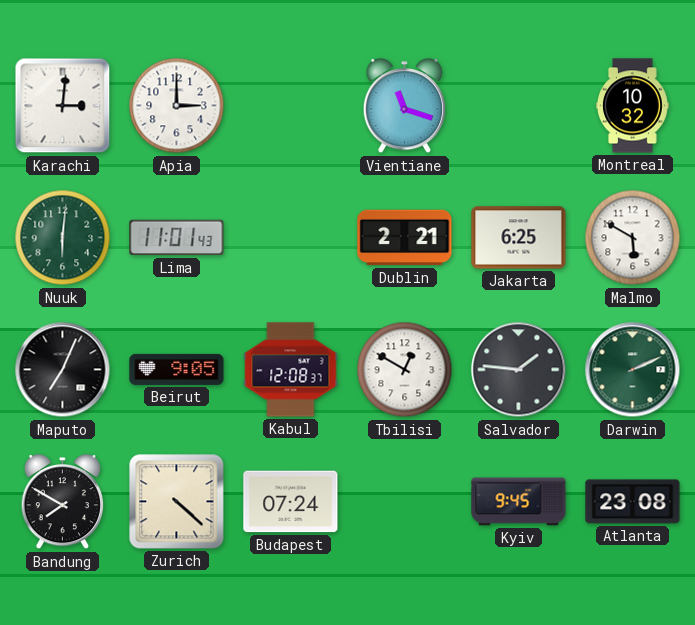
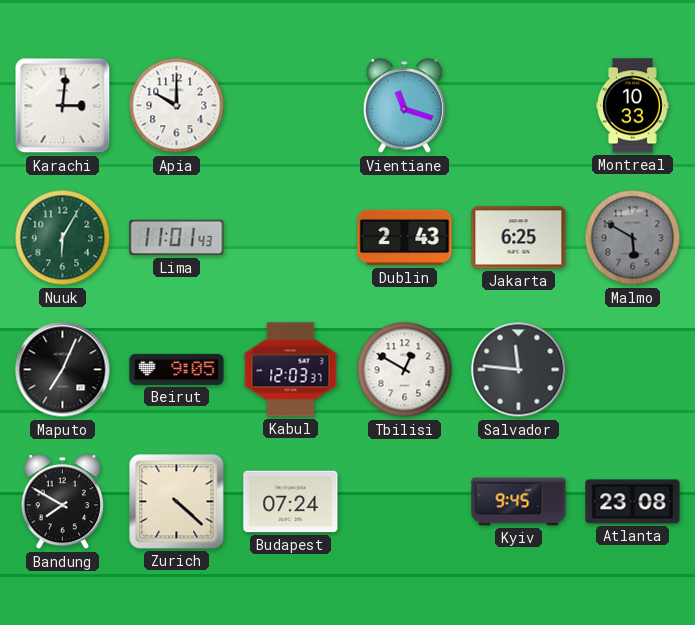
Apia: 3:00 -> 10:00 (177, 106)
Montreal: 10:32 -> 10:33 (633, 106)
Nuuk: 6:01 -> 6:05 (63, 238)
Dublin: 2:21 -> 2:43 (405, 238)
Malmo dial: white -> grey (633, 238)
Kabul: 12:08 -> 12:03 (291, 370)
Salvador: 1:46 -> 11:46 (519, 370)
Darwin: 2:11 -> none (633, 370)
